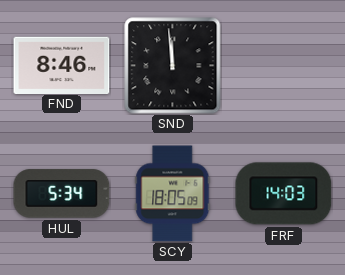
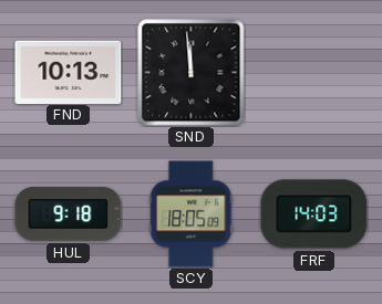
FND: 8:46 -> 10:13 (69, 72)
HUL: 5:34 -> 9:18 (69, 214)
